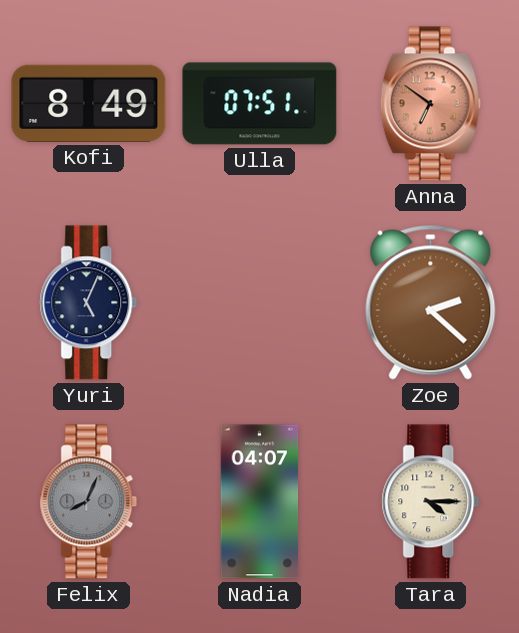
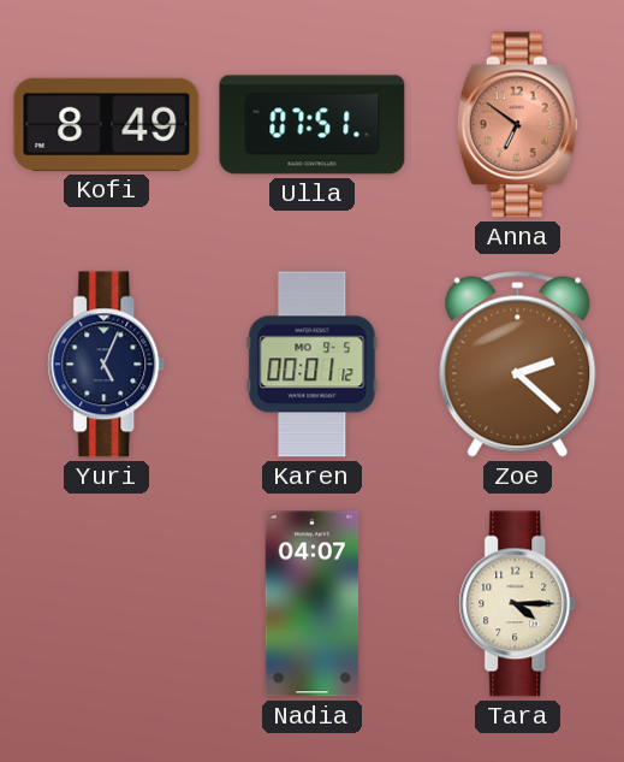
Karen: none -> 00:01 (313, 365)
Felix: 8:04 -> none (89, 502)
